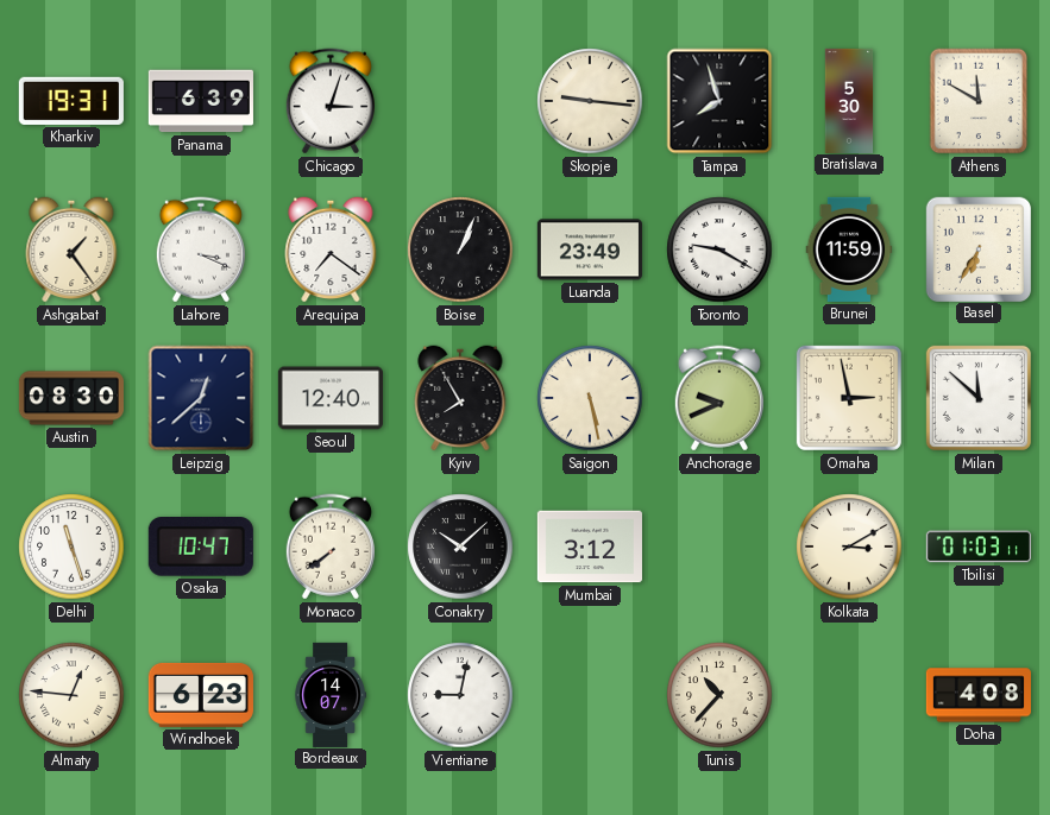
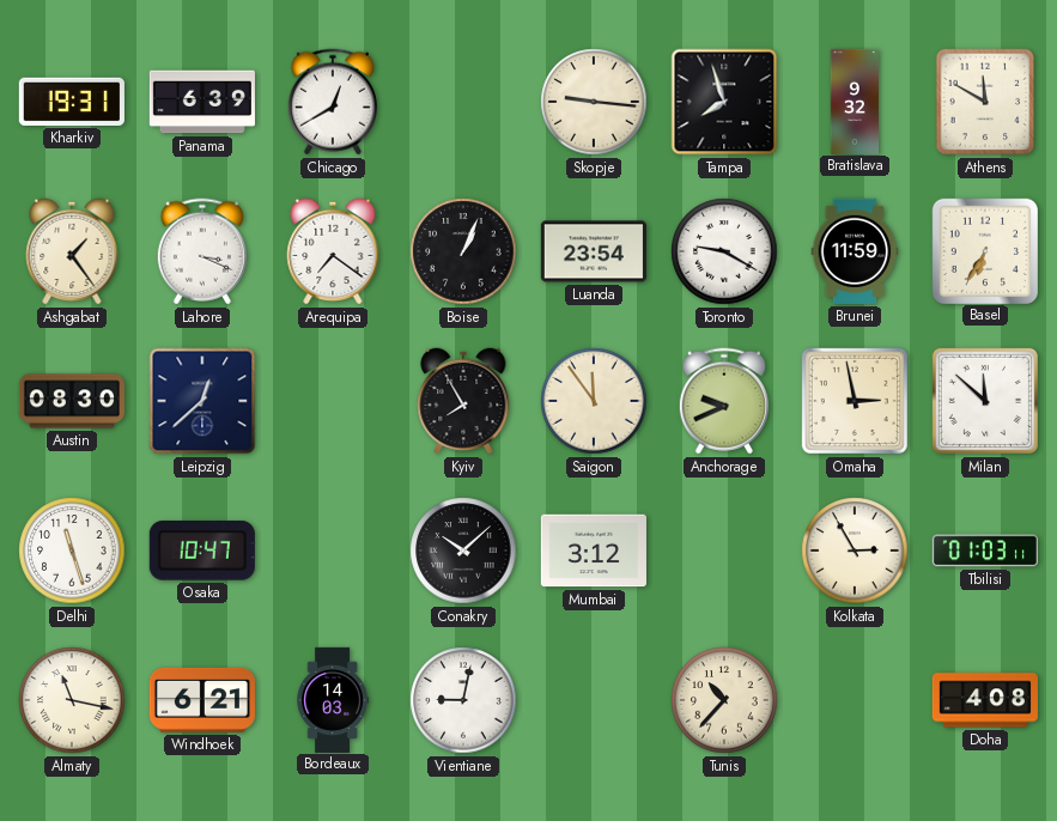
Chicago: 3:03 -> 12:40 (333, 102)
Bratislava: 5:30 -> 9:32 (855, 101)
Luanda: 23:49 -> 23:54 (594, 251)
Seoul: 12:40 -> none (331, 398)
Saigon: 5:28 -> 11:54 (594, 401)
Monaco: 7:39 -> none (331, 547)
Kolkata: 3:10 -> 2:55 (855, 551)
Almaty: 12:46 -> 11:17 (72, 700)
Windhoek: 6:23 -> 6:21 (202, 700)
Bordeaux: 14:07 -> 14:03 (333, 699)
